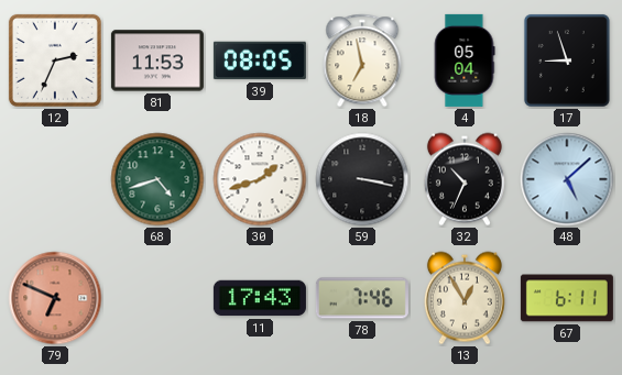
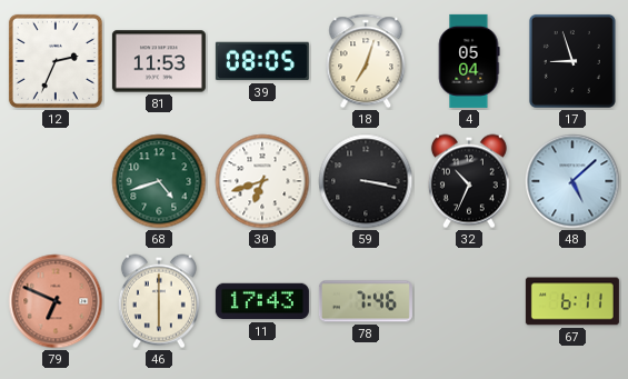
18: 6:58 -> 7:03 (366, 61)
30: 1:42 -> 6:42 (262, 181)
46: none -> 6:00 (159, 301)
13: 12:55 -> none (465, 298)
